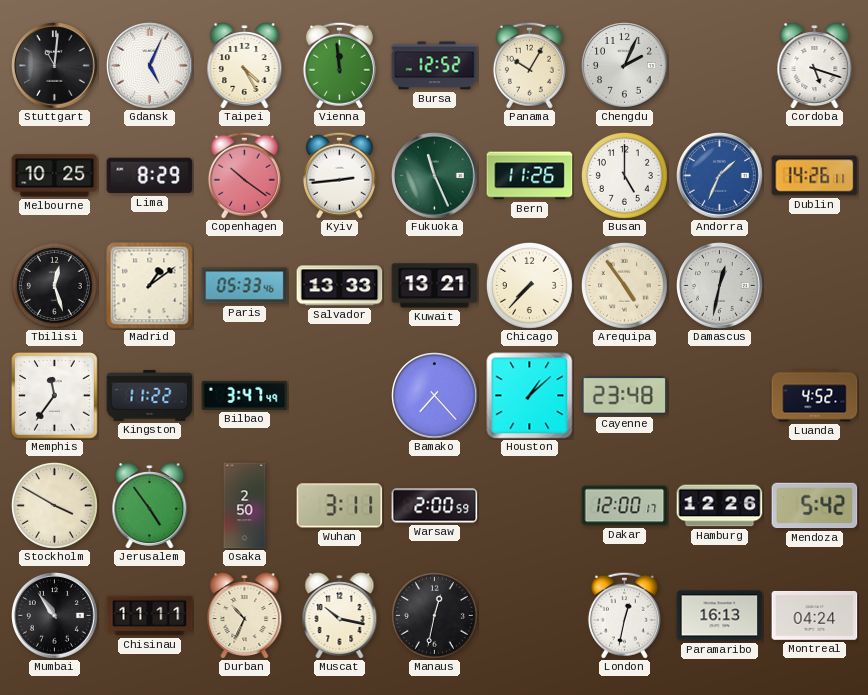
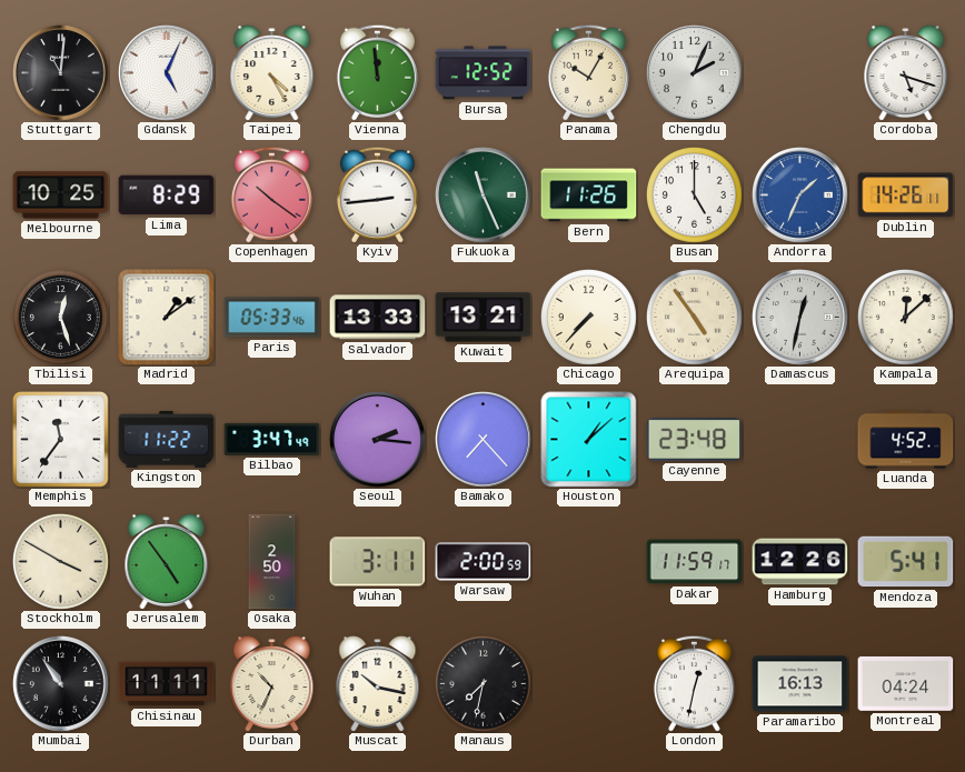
Kampala: none -> 12:08 (905, 317)
Seoul: none -> 2:16 (378, 440)
Dakar: 12:00 -> 11:59 (695, 562)
Mendoza: 5:42 -> 5:41 (906, 562)
Manaus: 12:32 -> 7:32 (482, 683)
